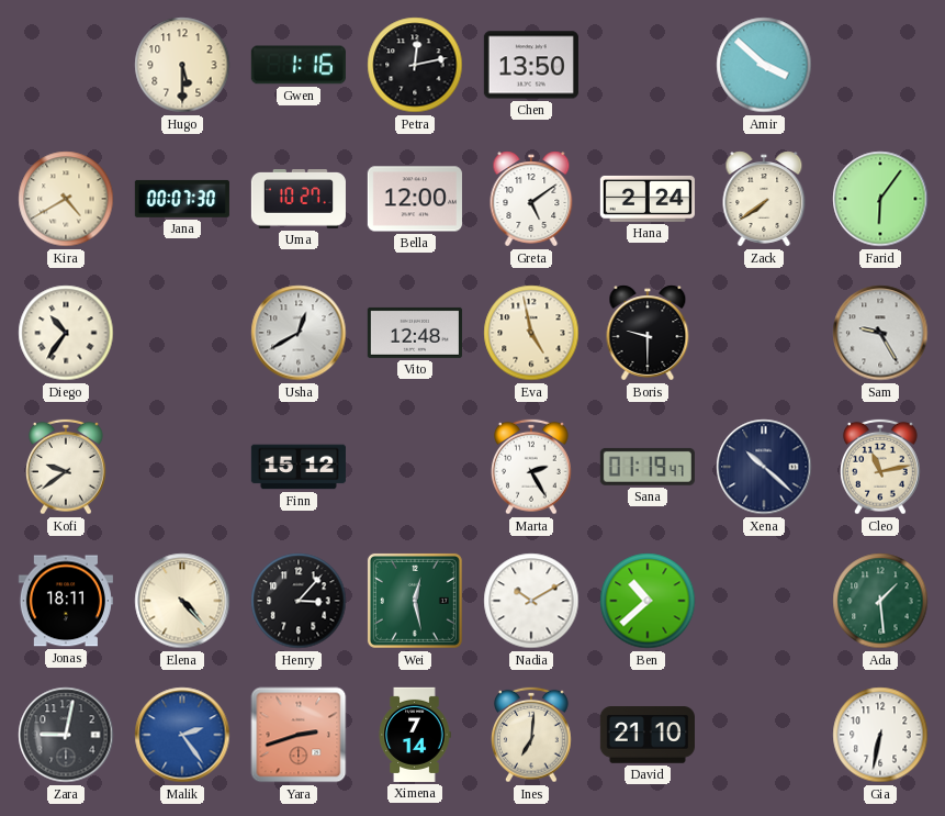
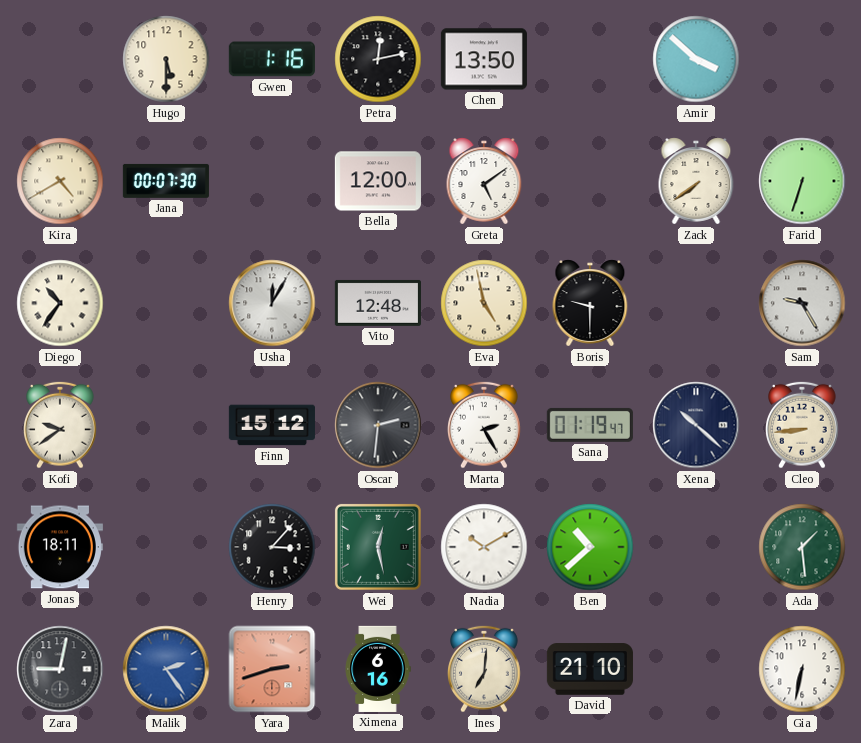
Uma: 10:27 -> none (299, 200)
Hana: 2:24 -> none (648, 199)
Farid: 6:06 -> 6:33 (802, 181)
Usha: 12:40 -> 12:05 (272, 303)
Oscar: none -> 2:31 (378, 425)
Cleo: 11:13 -> 8:44 (803, 425)
Elena: 4:23 -> none (182, 601)
Ximena: 7:14 -> 6:16 (378, 669)
